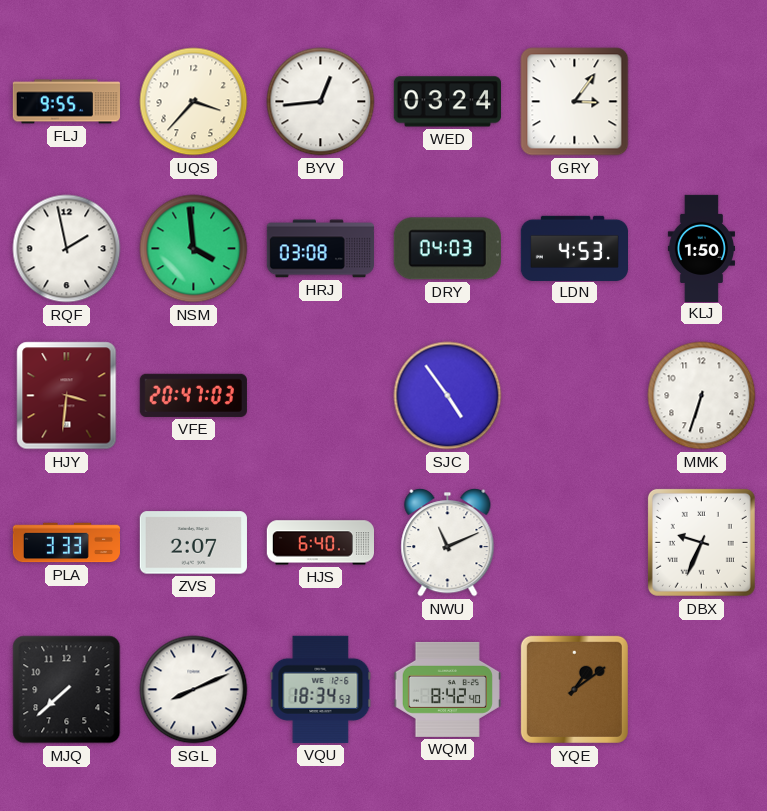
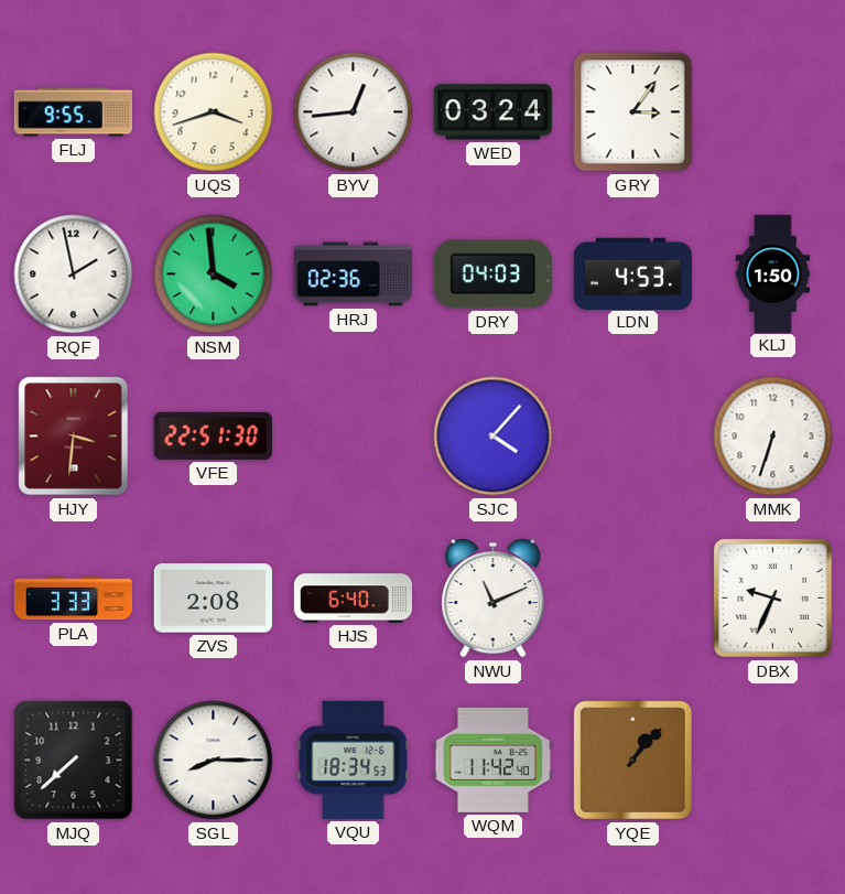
UQS: 3:37 -> 3:42 (214, 112)
HRJ: 03:08 -> 02:36 (353, 274)
VFE: 20:47 -> 22:51 (213, 435)
SJC: 4:54 -> 4:07 (494, 437)
ZVS: 2:07 -> 2:08 (213, 599)
SGL: 8:11 -> 8:15 (214, 761)
WQM: 8:42 -> 11:42 (492, 760)
YQE: 1:09 -> 1:07 (632, 760)
